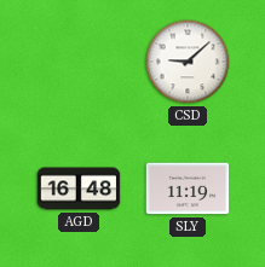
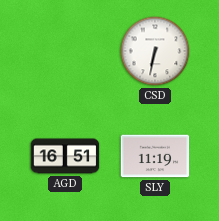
CSD: 9:08 -> 6:32 (155, 51)
AGD: 16:48 -> 16:51 (65, 156)
